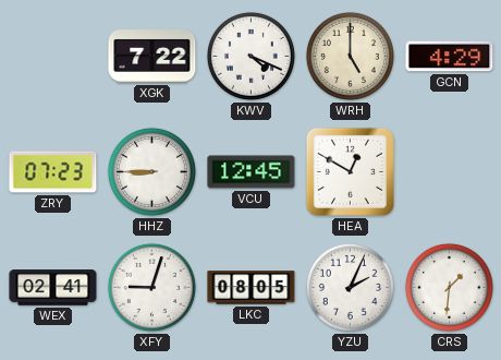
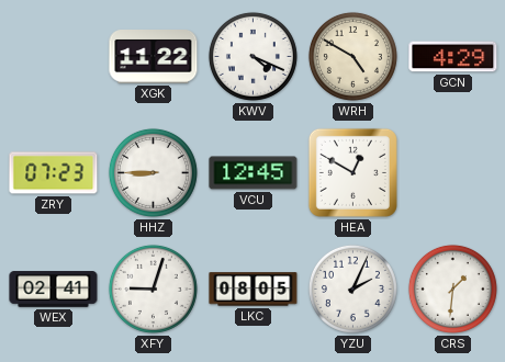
XGK: 7:22 -> 11:22 (154, 57)
WRH: 5:00 -> 4:50 (352, 56)
